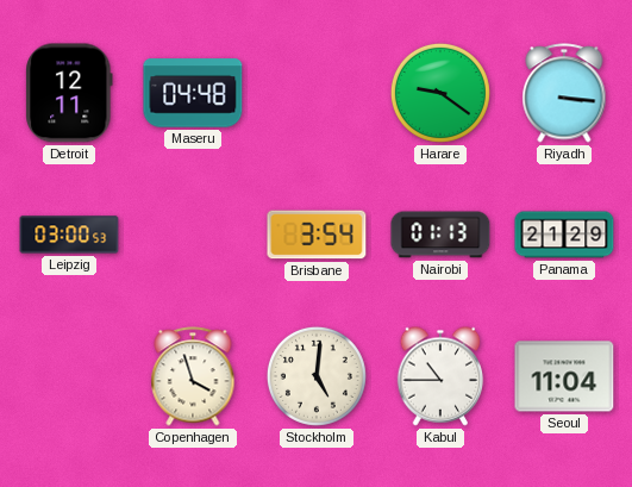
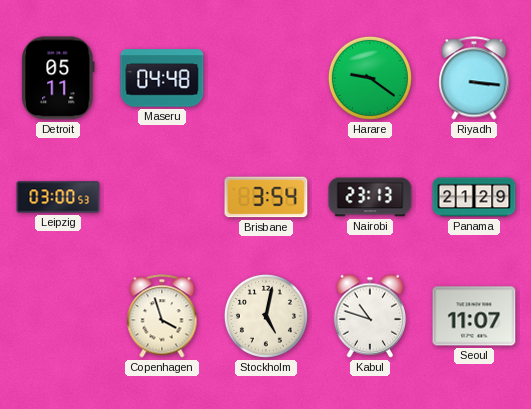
Detroit: 12:11 -> 05:11 (58, 78)
Nairobi: 01:13 -> 23:13 (370, 197)
Stockholm: 5:01 -> 5:02 (266, 316)
Kabul: 10:45 -> 10:48 (370, 316)
Seoul: 11:04 -> 11:07 (474, 316)
